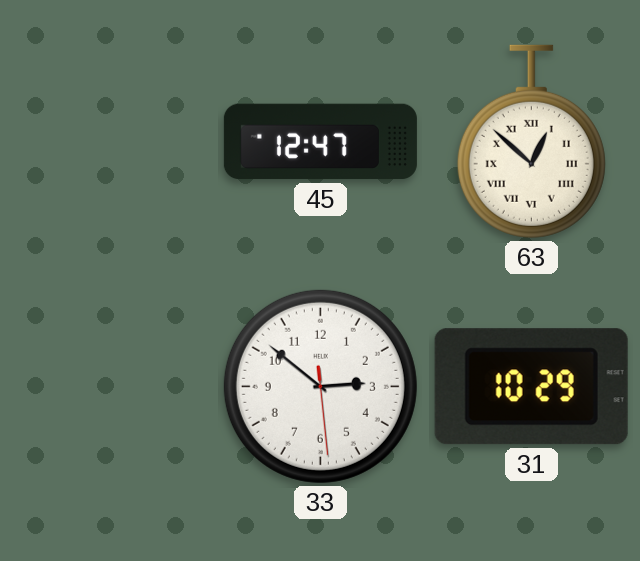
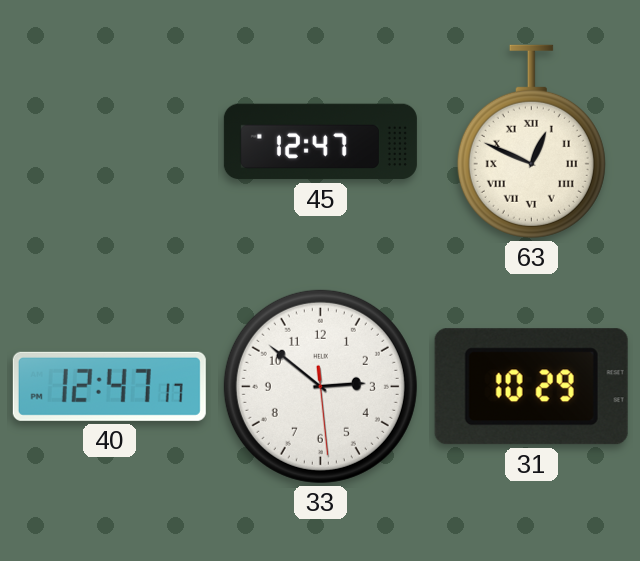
63: 12:52 -> 12:49 (531, 141)
40: none -> 12:47 (109, 386)
